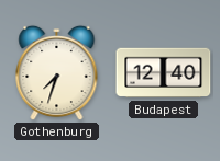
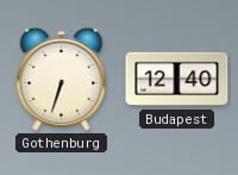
Gothenburg: 7:33 -> 6:33 (62, 80)
